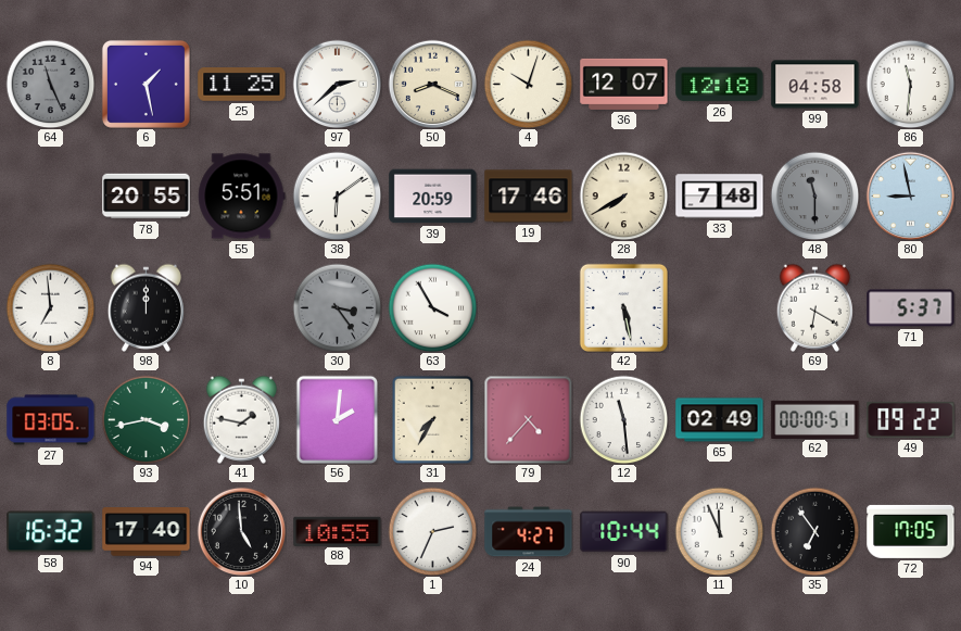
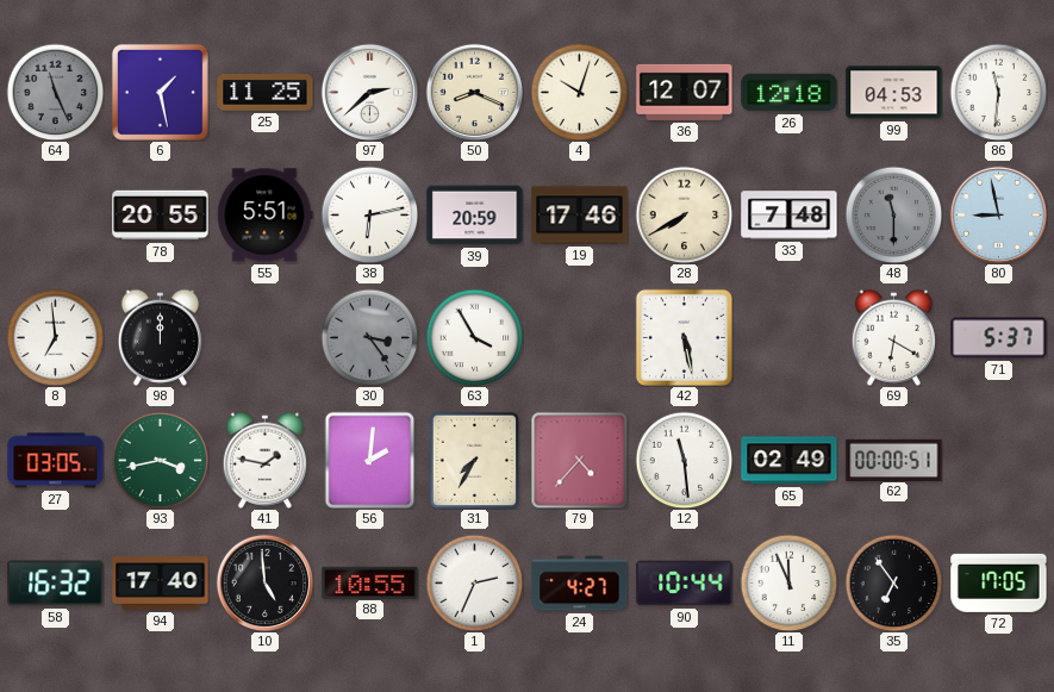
99: 04:58 -> 04:53 (894, 93)
38: 6:09 -> 6:13 (369, 214)
49: 09:22 -> none (911, 419)
